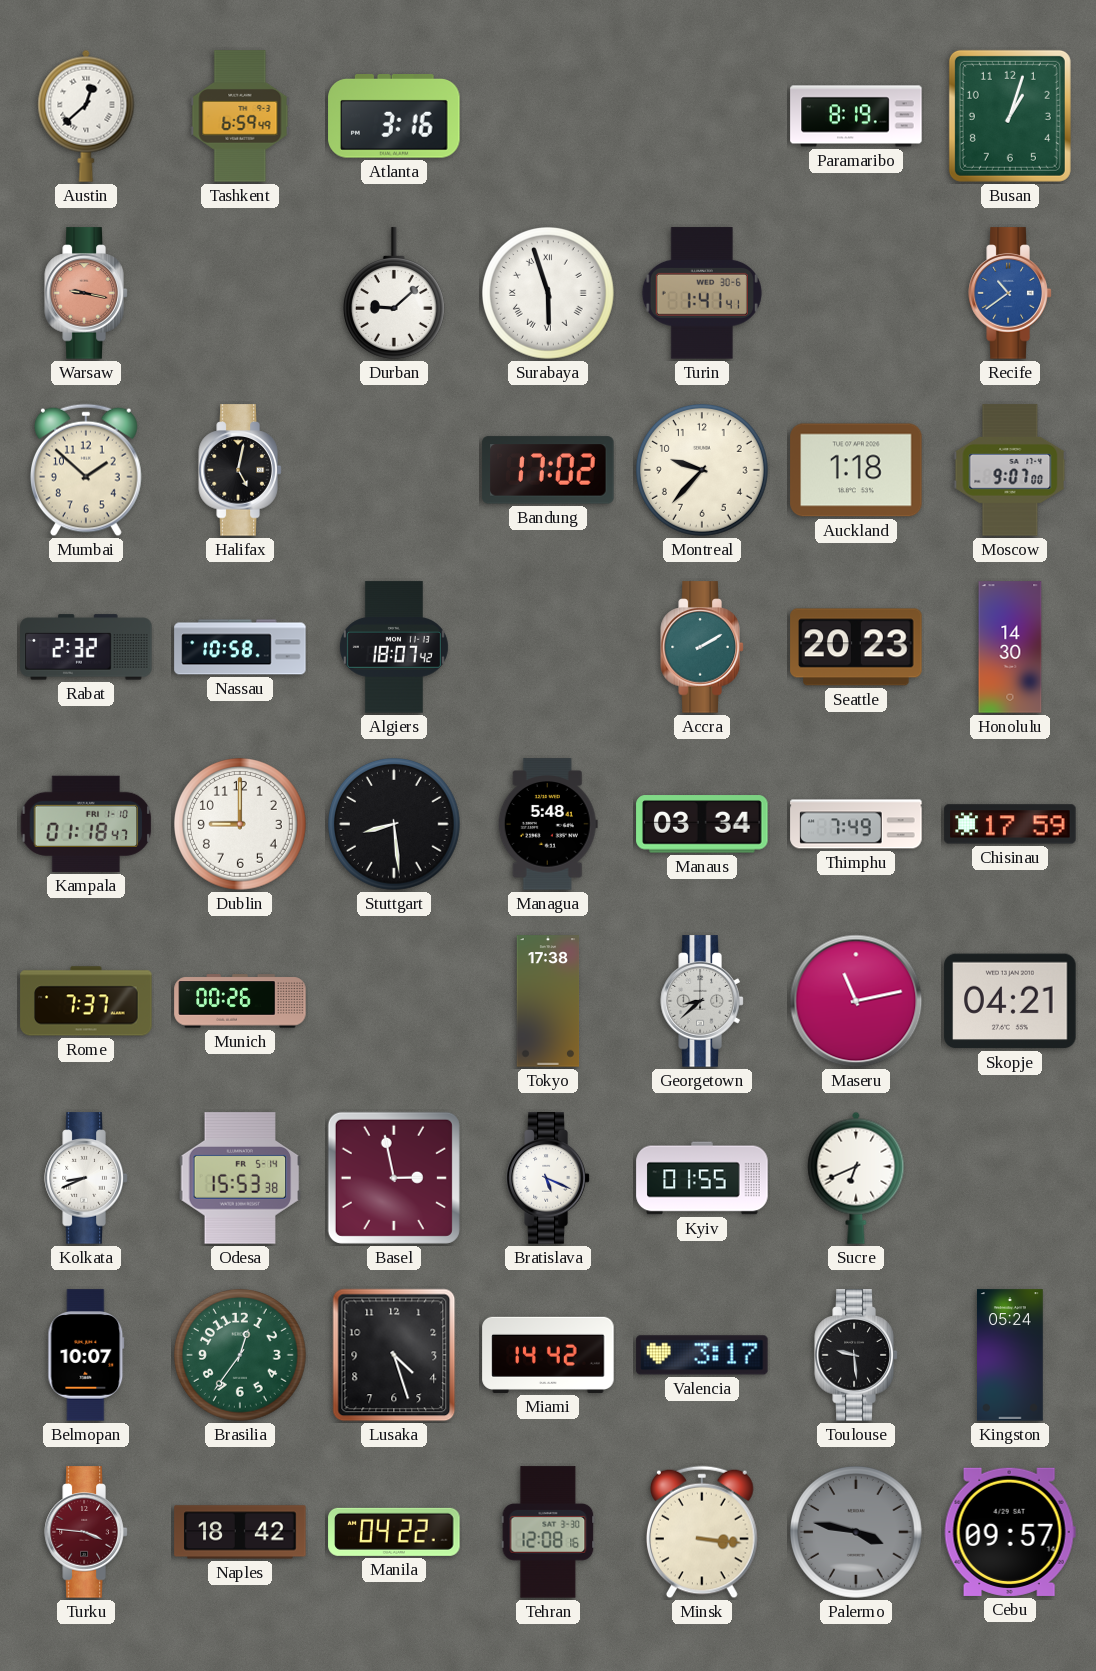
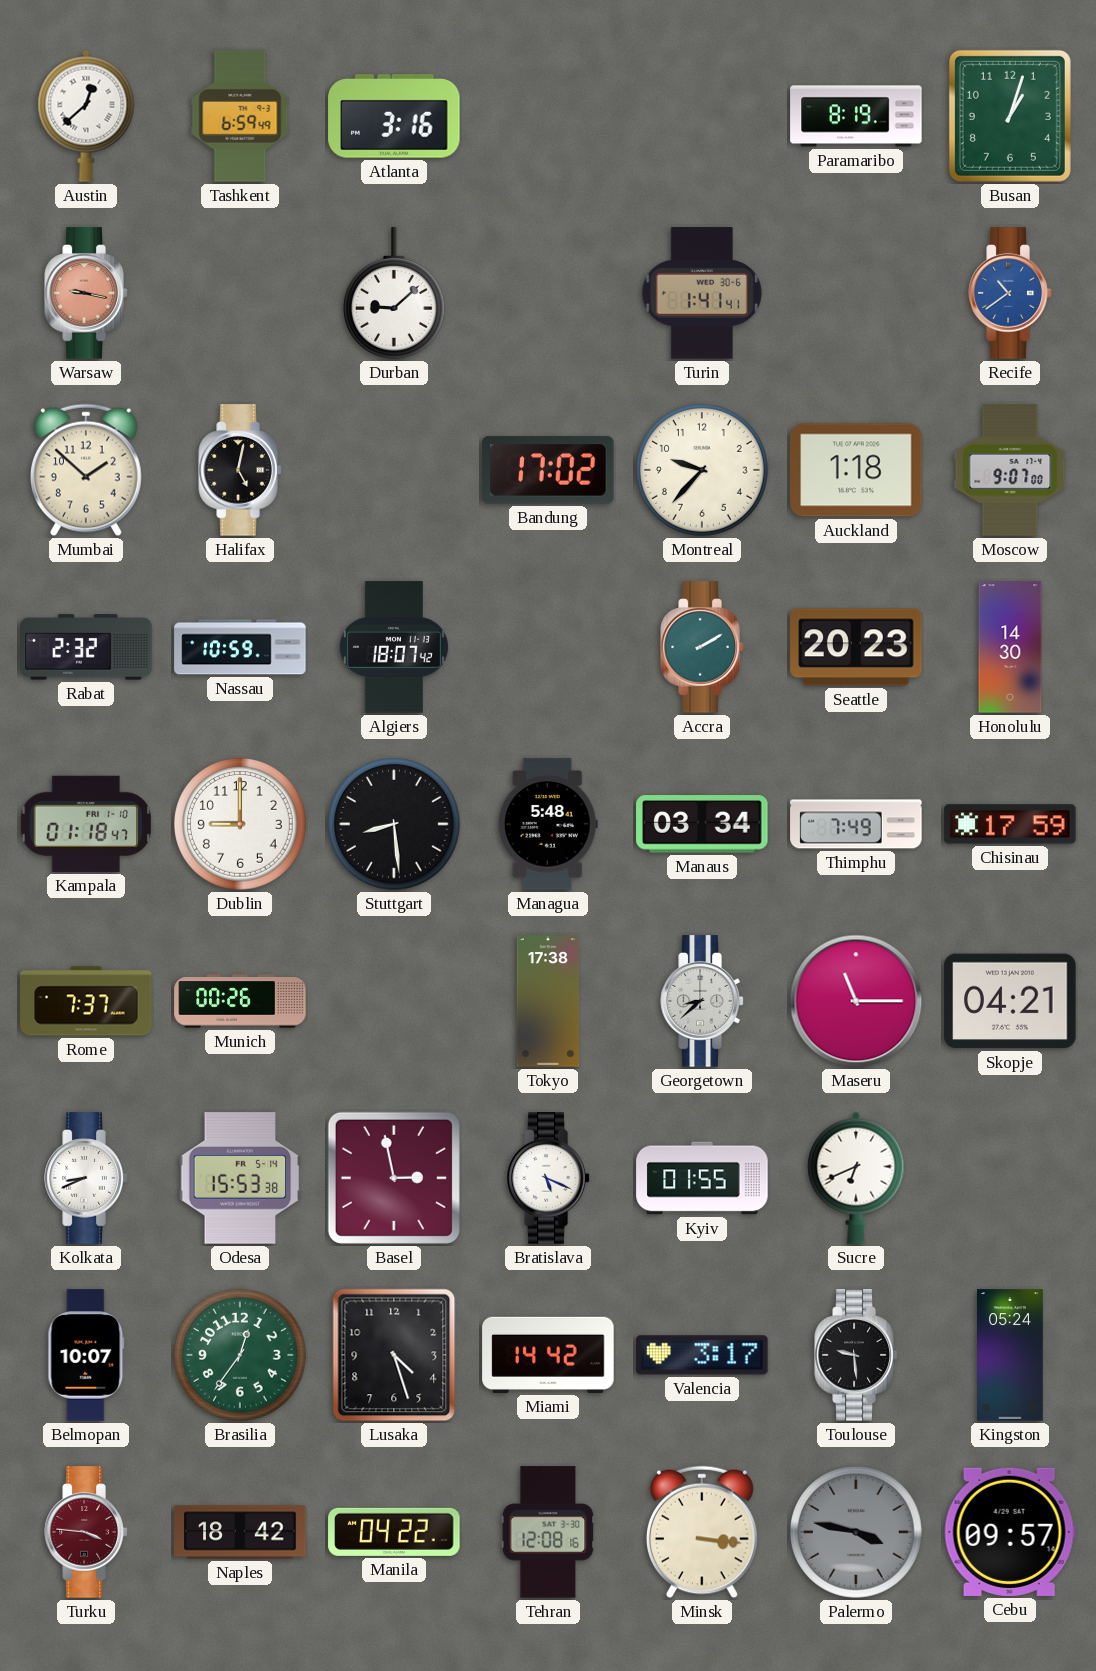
Surabaya: 5:57 -> none (549, 294)
Nassau: 10:58 -> 10:59 (240, 647)
Maseru: 11:13 -> 11:15 (856, 1001)
